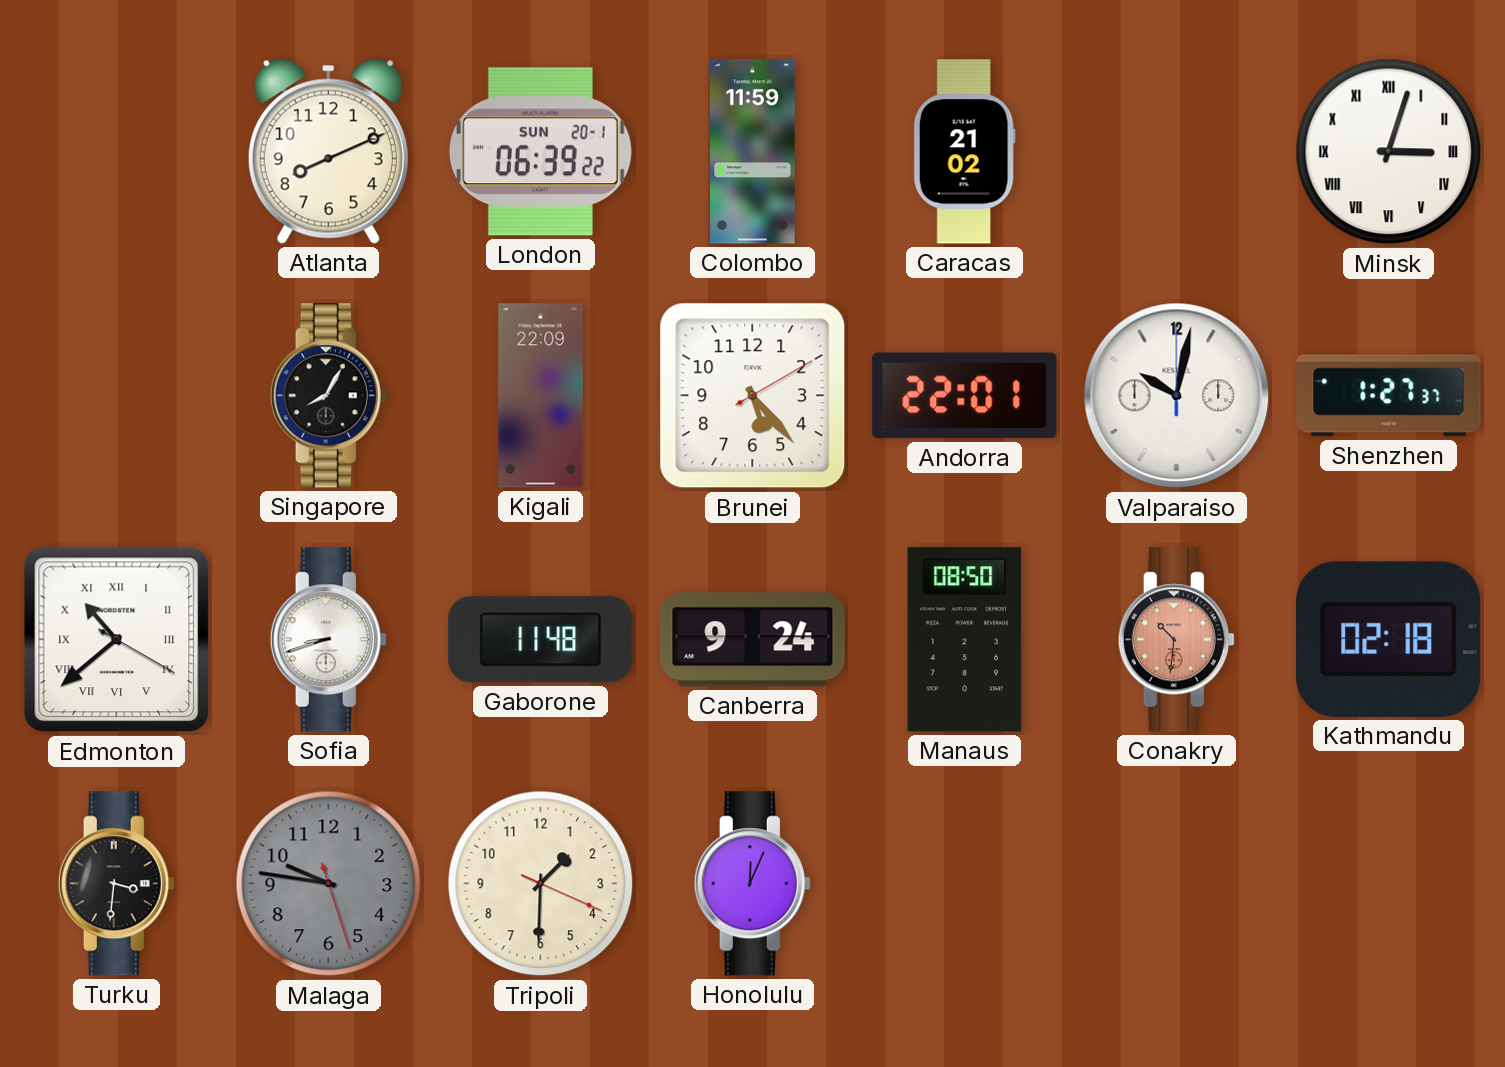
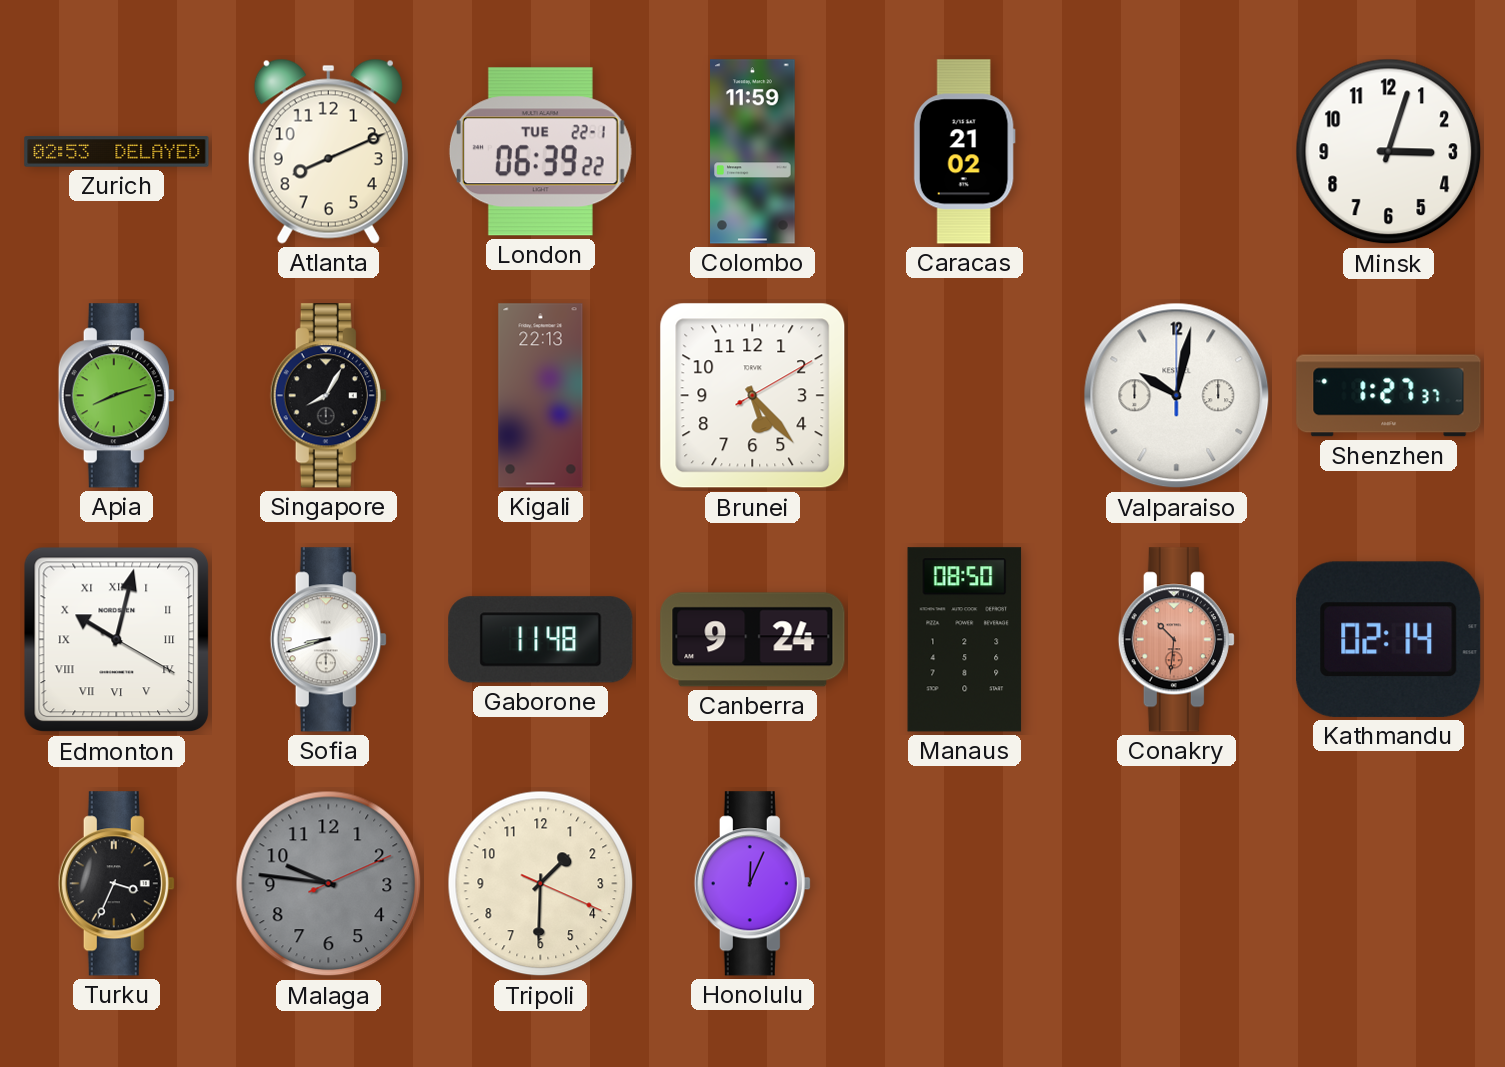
Zurich: none -> 02:53 (117, 152)
London date: SUN 20-1 -> TUE 22-1 (540, 152)
Minsk numerals: Roman -> Arabic (1389, 152)
Apia: none -> 8:12 (116, 396)
Kigali: 22:09 -> 22:13 (541, 396)
Andorra: 22:01 -> none (965, 396)
Edmonton: 10:38 -> 10:02 (117, 640)
Kathmandu: 02:18 -> 02:14 (1389, 639)
Turku: 3:31 -> 3:34 (116, 884)
Malaga: 9:46:27 -> 9:46:11 (329, 884)
